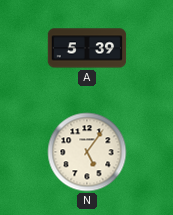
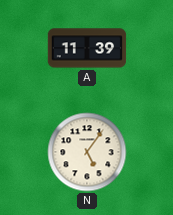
A: 5:39 -> 11:39 (87, 48)
